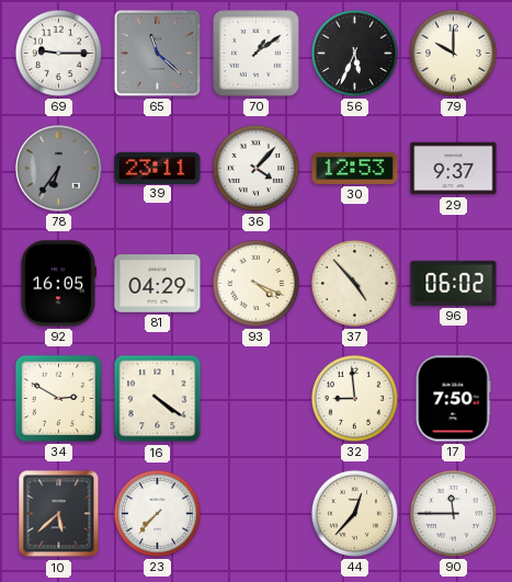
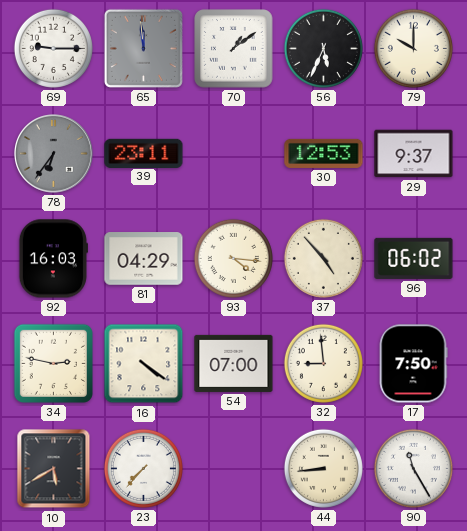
65: 11:22 -> 11:59 (143, 48)
36: 4:07 -> none (255, 168)
92: 16:05 -> 16:03 (53, 259)
93: 4:19 -> 4:16 (233, 258)
34: 2:50 -> 2:47 (53, 363)
54: none -> 07:00 (234, 363)
10: 5:38 -> 5:40 (54, 469)
44: 12:37 -> 8:44 (323, 468)
90: 11:45 -> 11:25 (413, 468)
